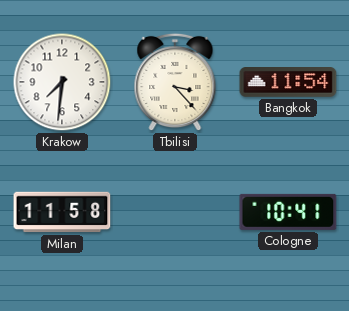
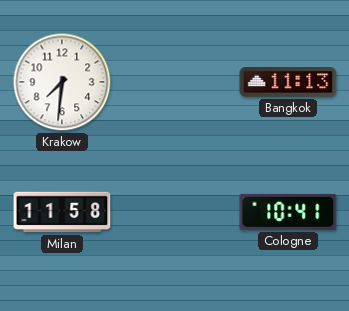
Tbilisi: 3:23 -> none (175, 82)
Bangkok: 11:54 -> 11:13 (288, 83)
